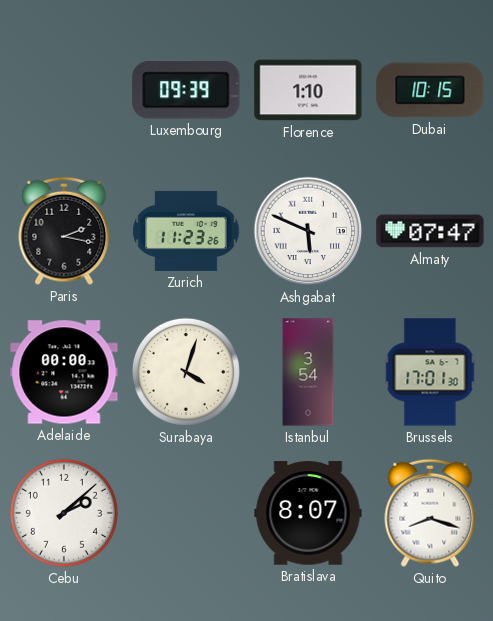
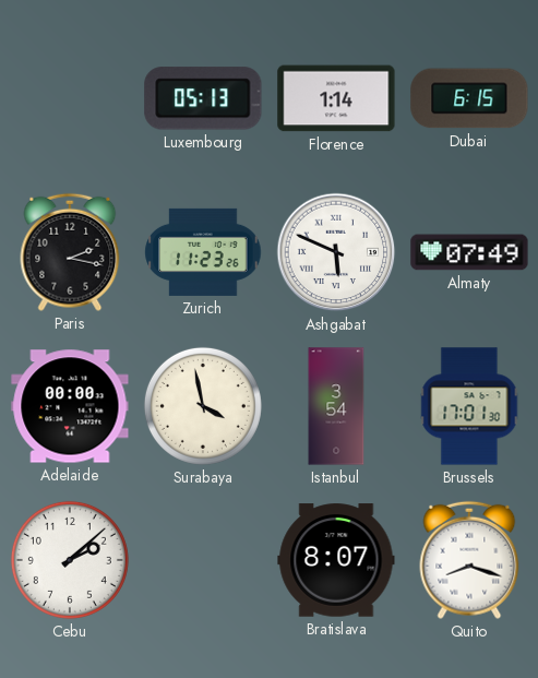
Luxembourg: 09:39 -> 05:13 (203, 98)
Florence: 1:10 -> 1:14 (336, 98)
Dubai: 10:15 -> 6:15 (469, 98)
Almaty: 07:47 -> 07:49 (469, 252)
Surabaya: 4:03 -> 3:58 (203, 406)
